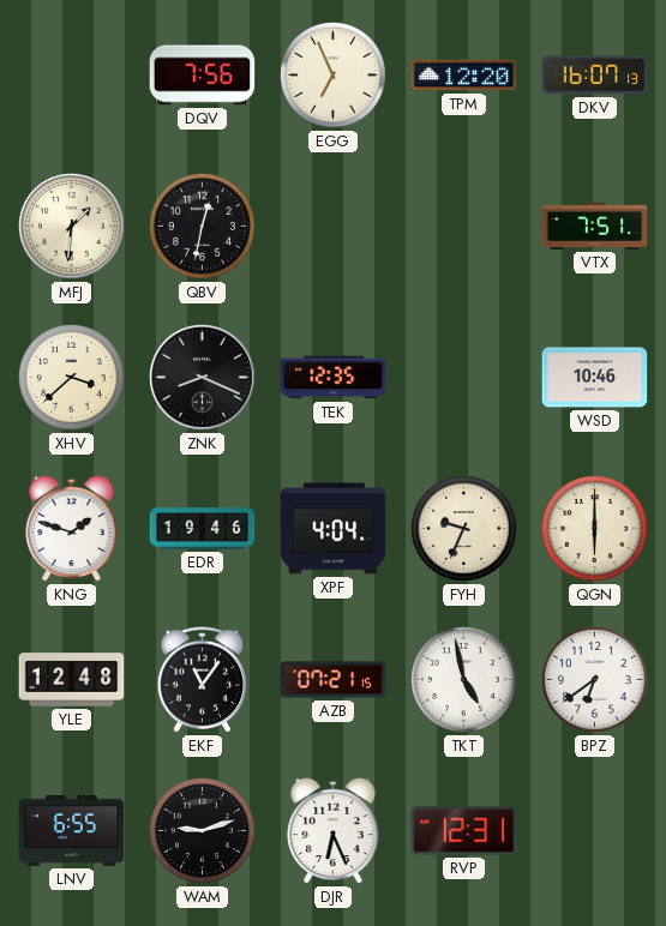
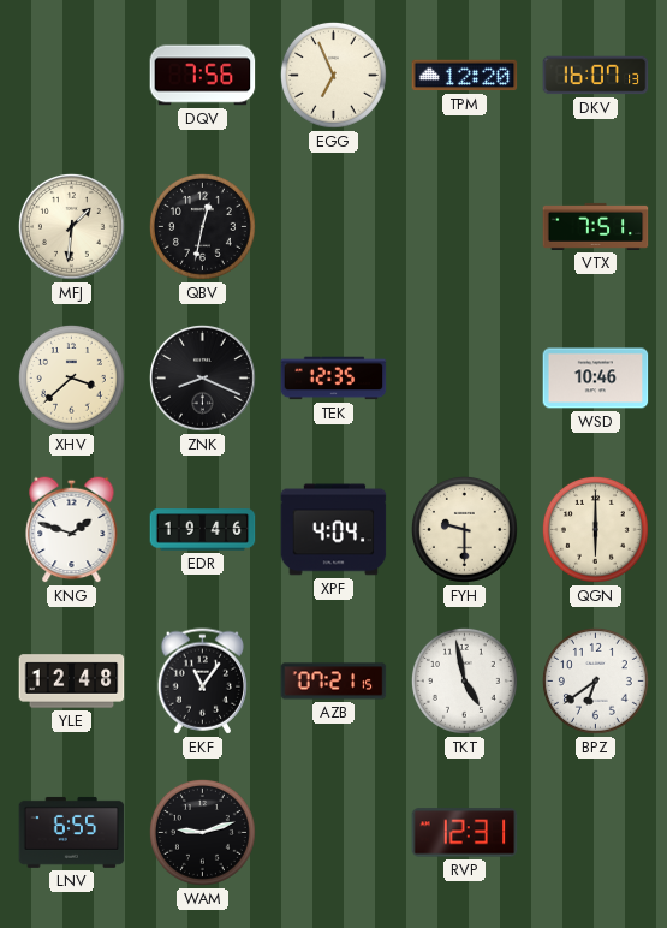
FYH: 9:34 -> 9:30 (464, 529)
DJR: 6:26 -> none (334, 830)
